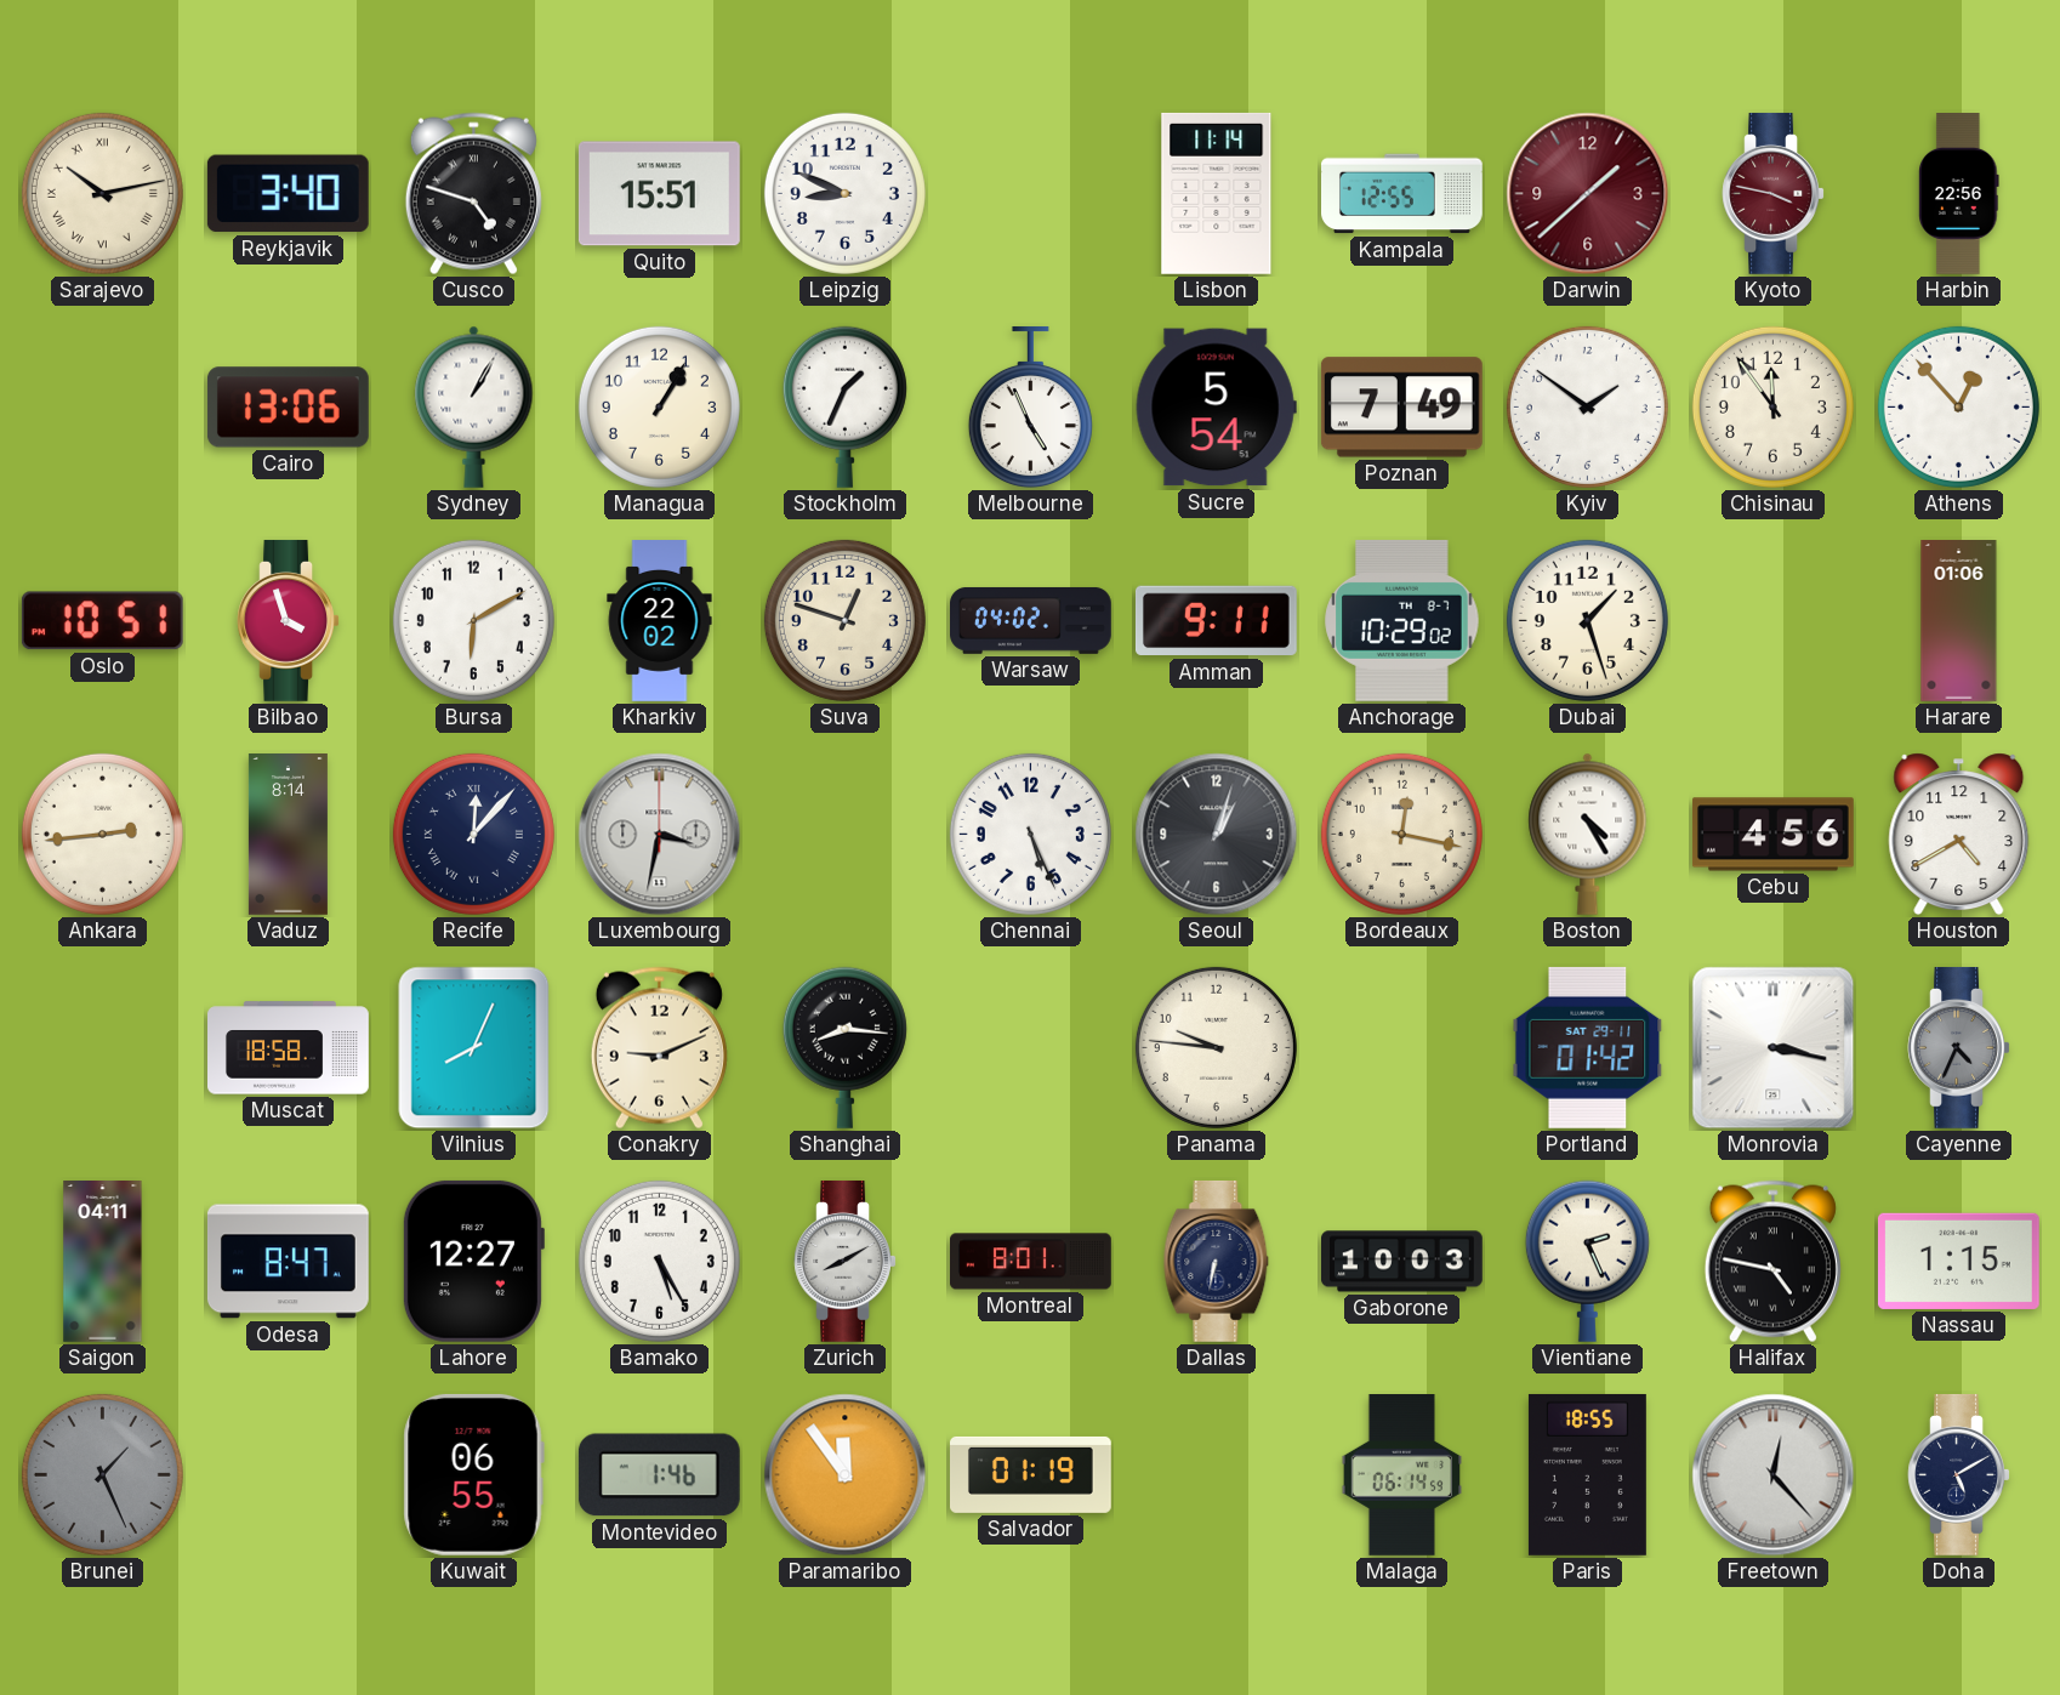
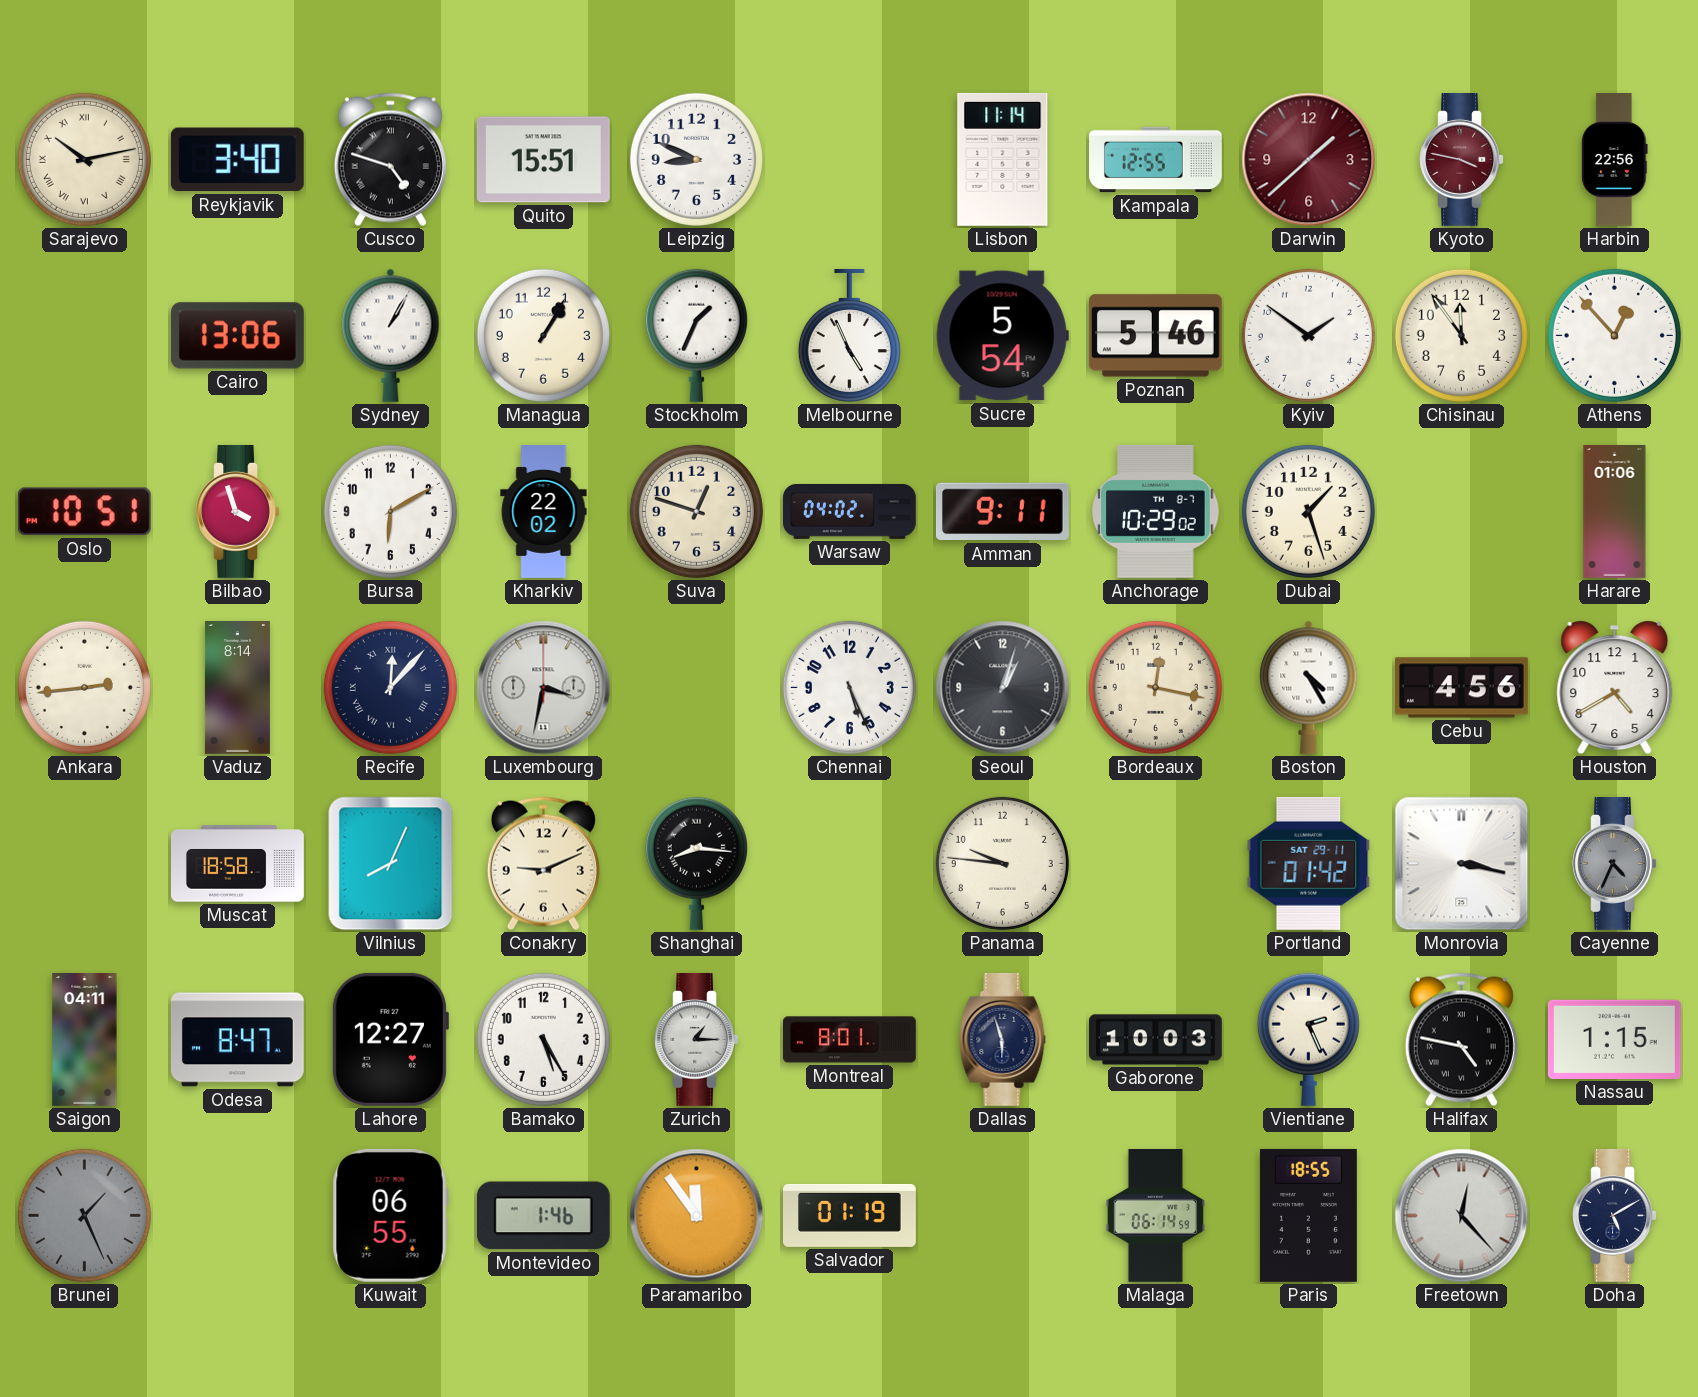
Poznan: 7:49 -> 5:46 (1155, 336)
Zurich: 8:10 -> 1:15 (697, 1039)
Dallas: 6:32 -> 5:57 (1003, 1039)
